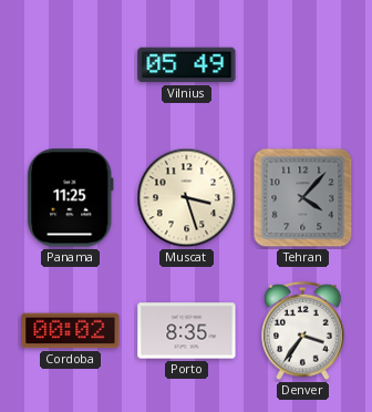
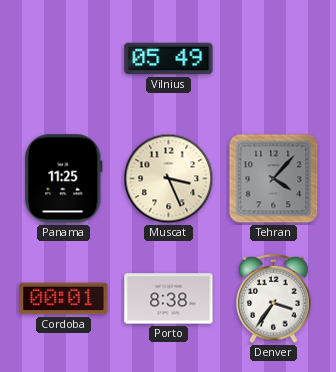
Muscat: 3:27 -> 3:26 (169, 179)
Cordoba: 00:02 -> 00:01 (64, 299)
Porto: 8:35 -> 8:38 (169, 299)
